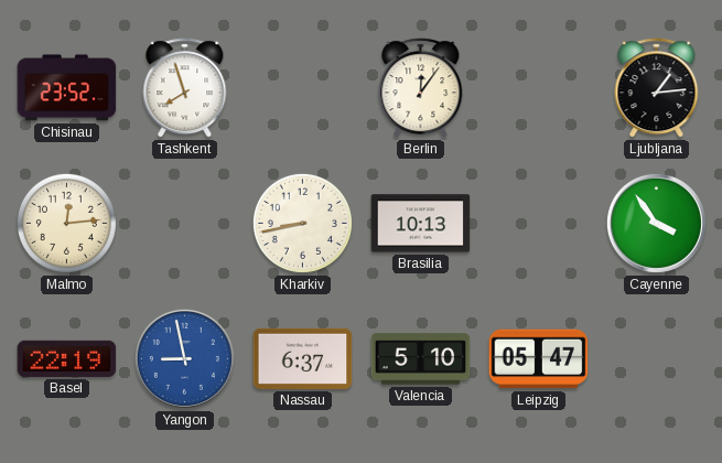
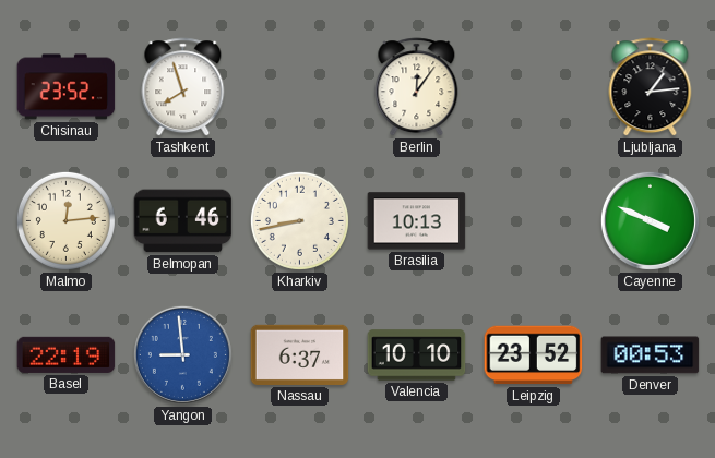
Belmopan: none -> 6:46 (183, 221)
Cayenne: 3:54 -> 3:49 (650, 220)
Yangon: 8:58 -> 8:59 (182, 354)
Valencia: 5:10 -> 10:10 (417, 355)
Leipzig: 05:47 -> 23:52 (534, 355)
Denver: none -> 00:53 (651, 355)
